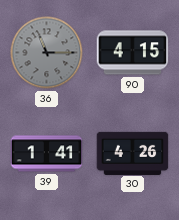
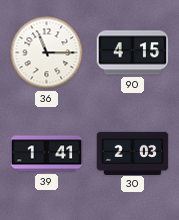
36 dial: grey -> white (47, 53)
30: 4:26 -> 2:03 (133, 153)
